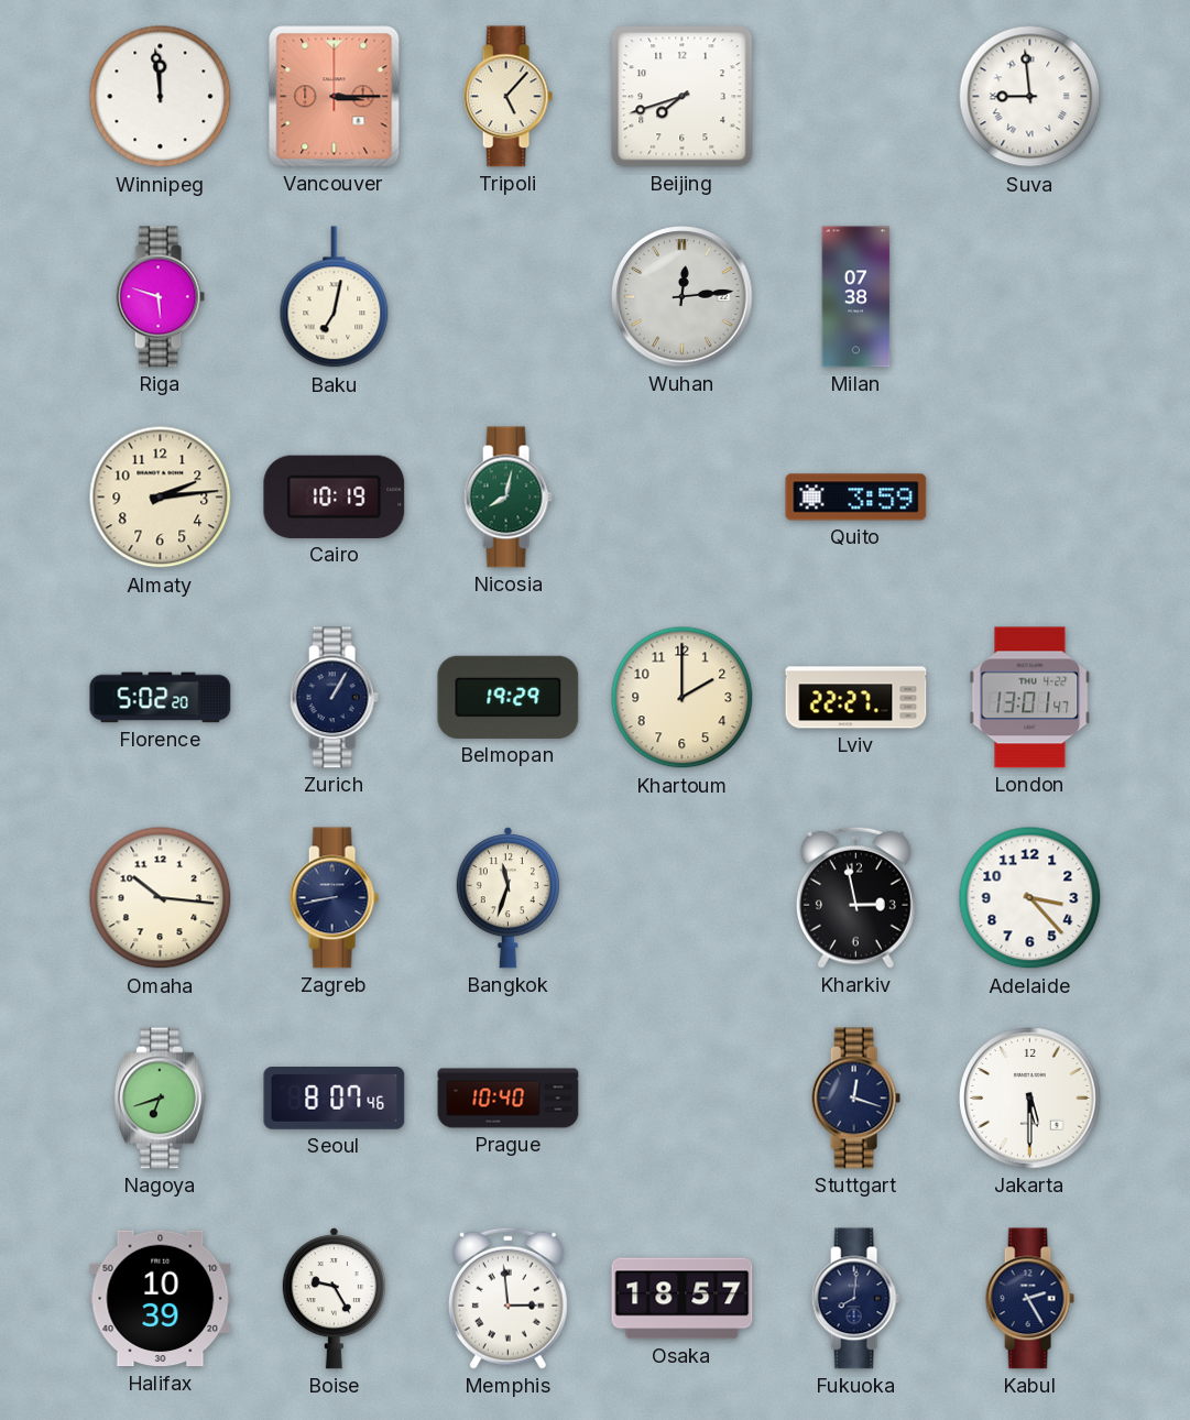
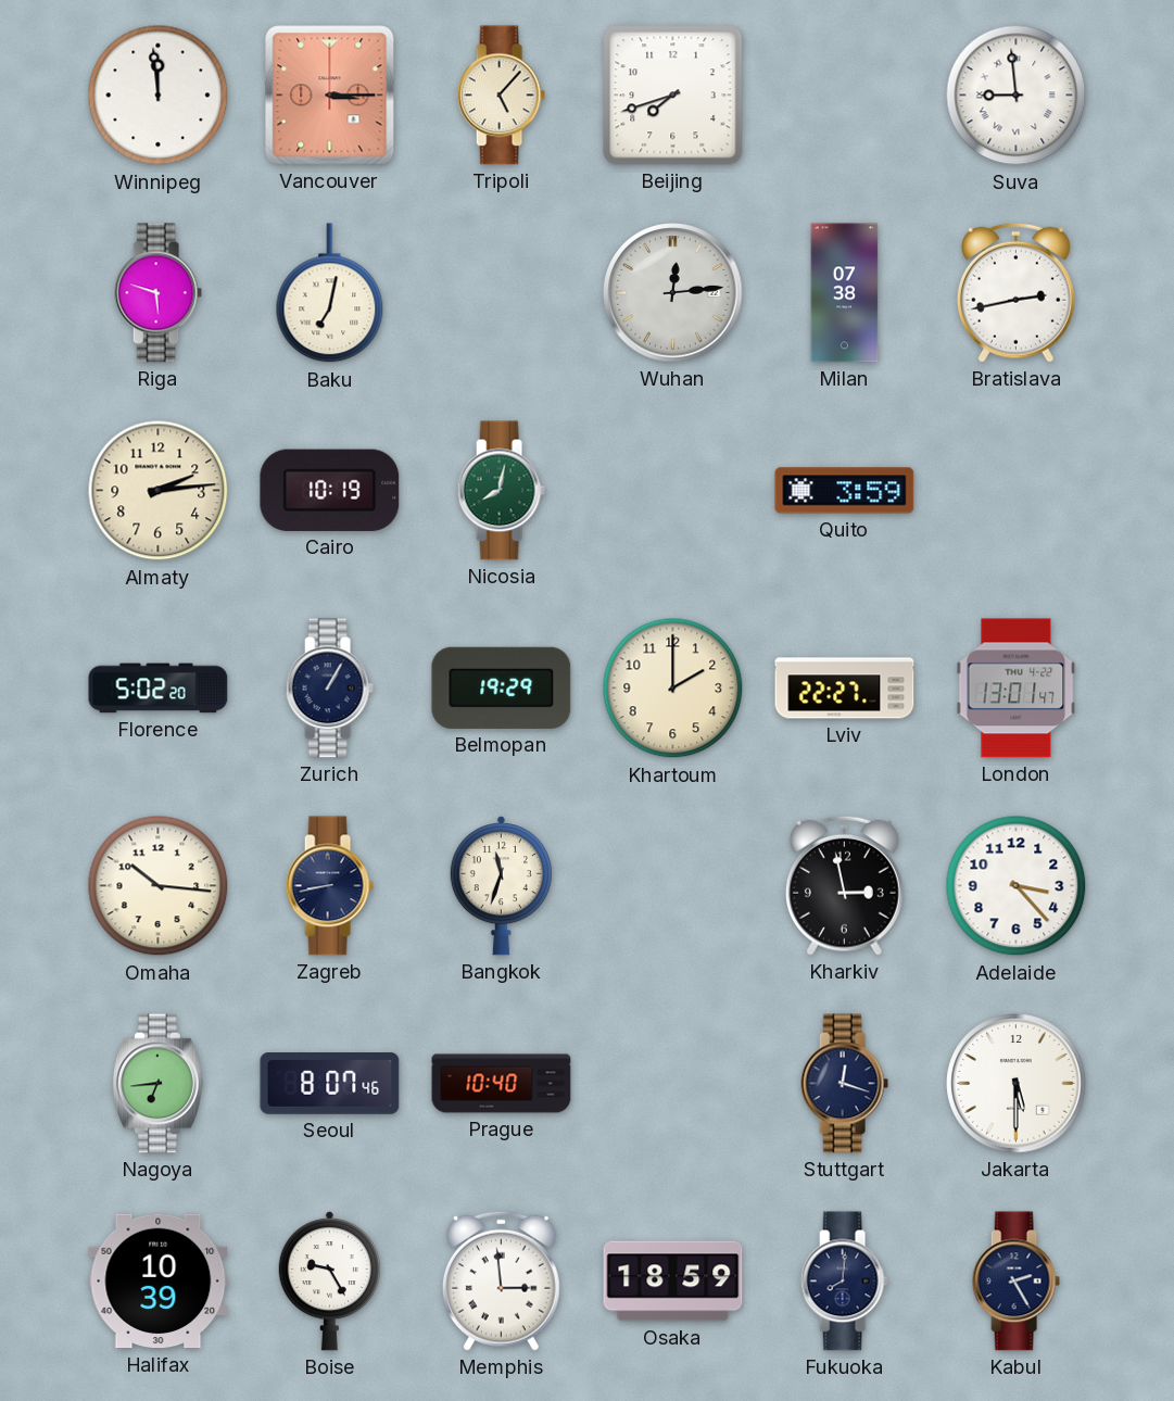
Bratislava: none -> 2:43 (1015, 292)
Nagoya: 6:42 -> 6:44 (157, 1084)
Osaka: 18:57 -> 18:59 (673, 1282)
